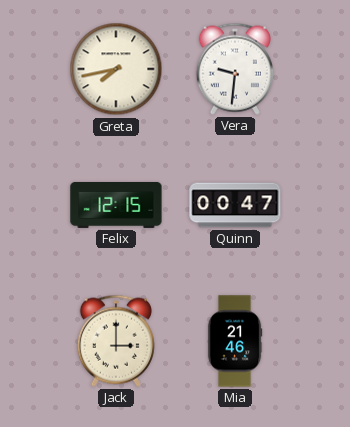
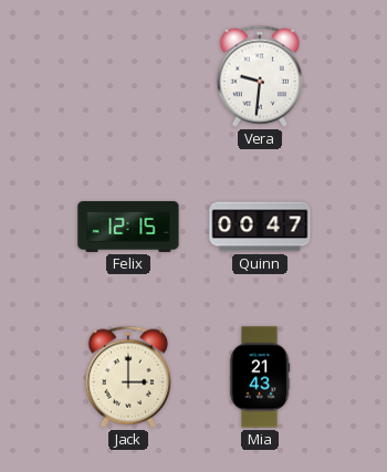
Greta: 7:43 -> none (116, 69)
Mia: 21:46 -> 21:43 (260, 377)
